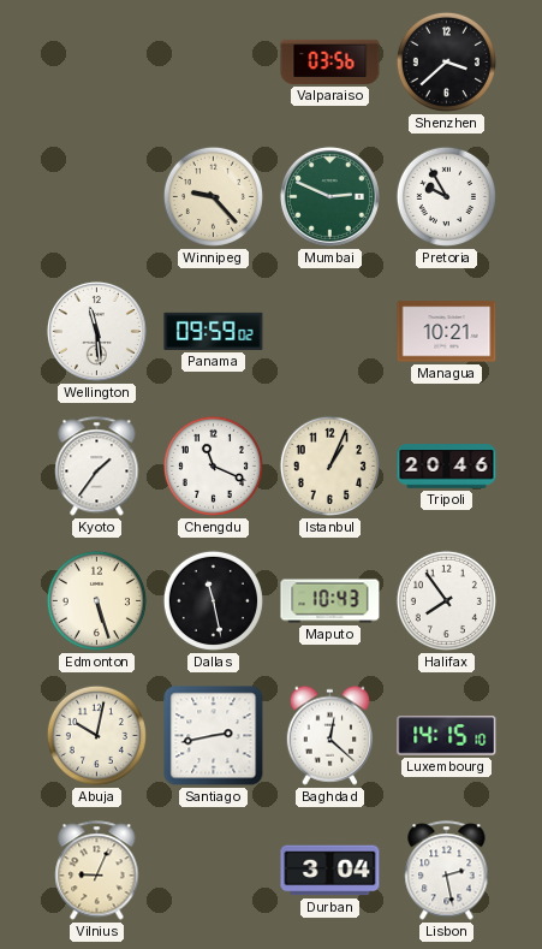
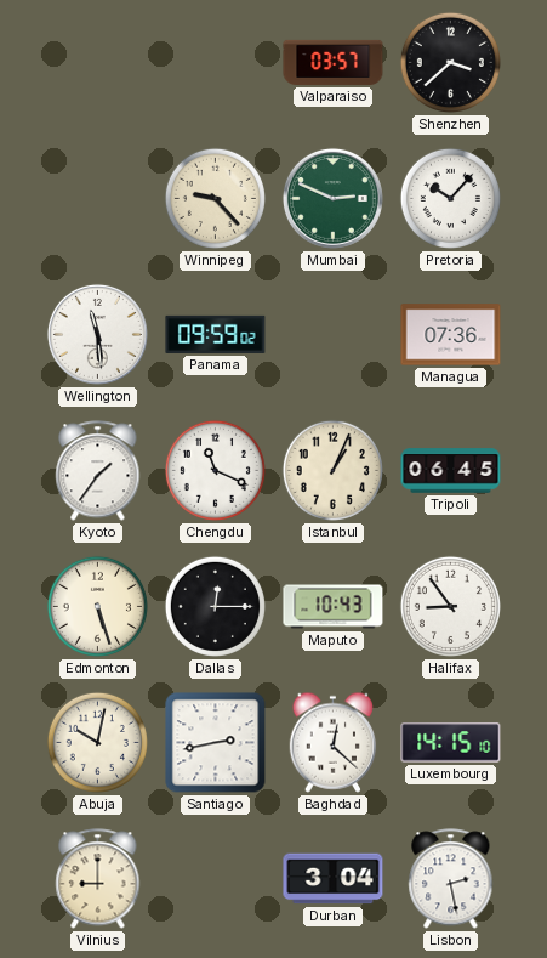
Valparaiso: 03:56 -> 03:57 (334, 62)
Pretoria: 9:55 -> 10:07 (450, 198)
Managua: 10:21 -> 07:36 (451, 335)
Tripoli: 20:46 -> 06:45 (451, 471)
Dallas: 11:28 -> 12:15 (215, 606)
Halifax: 7:54 -> 8:54 (450, 606)
Vilnius: 9:04 -> 9:00 (98, 879)
